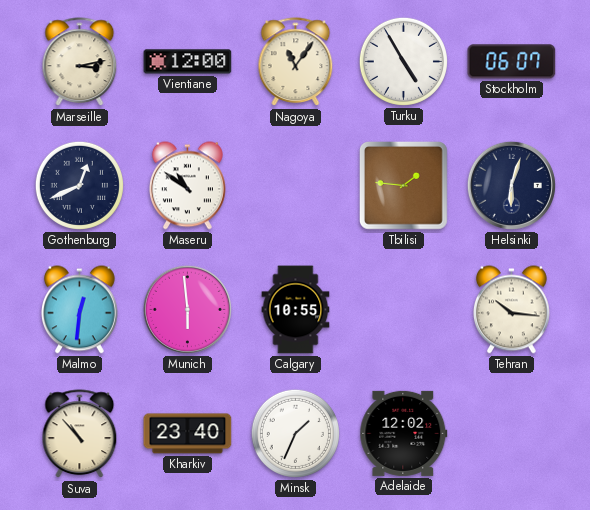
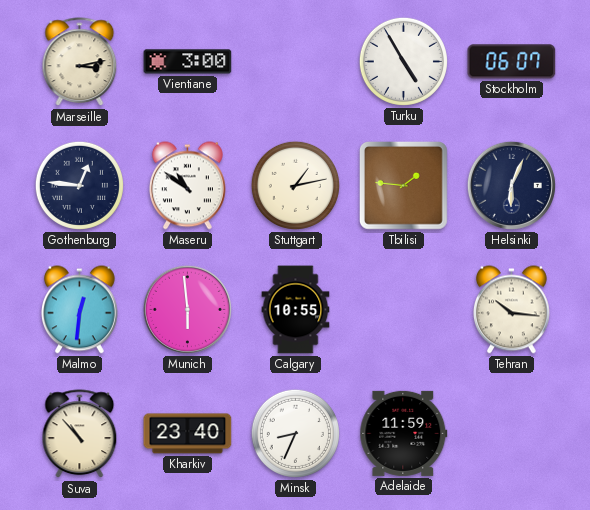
Vientiane: 12:00 -> 3:00 (188, 62)
Nagoya: 11:06 -> none (296, 62)
Gothenburg: 12:41 -> 12:46 (79, 185)
Stuttgart: none -> 1:13 (295, 185)
Helsinki: 6:03 -> 6:04 (511, 185)
Minsk: 1:34 -> 8:34 (295, 433)
Adelaide: 12:02 -> 11:59 (404, 433)
